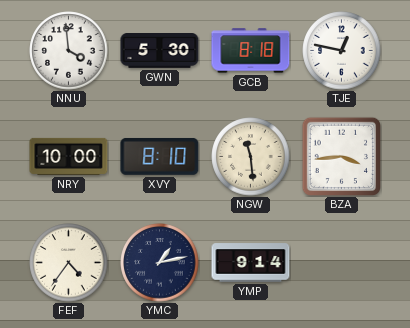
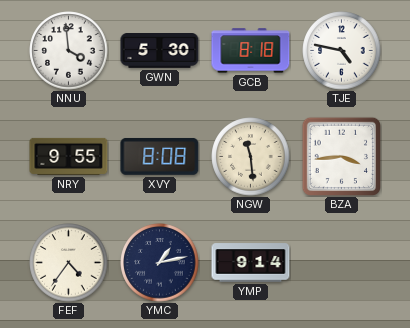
TJE: 12:47 -> 4:47 (342, 51)
NRY: 10:00 -> 9:55 (69, 156)
XVY: 8:10 -> 8:08 (160, 156)
